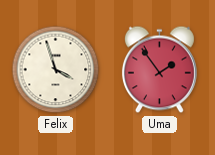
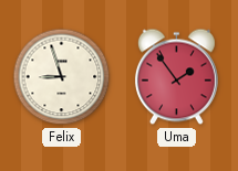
Felix: 3:57 -> 8:57 (62, 77)
